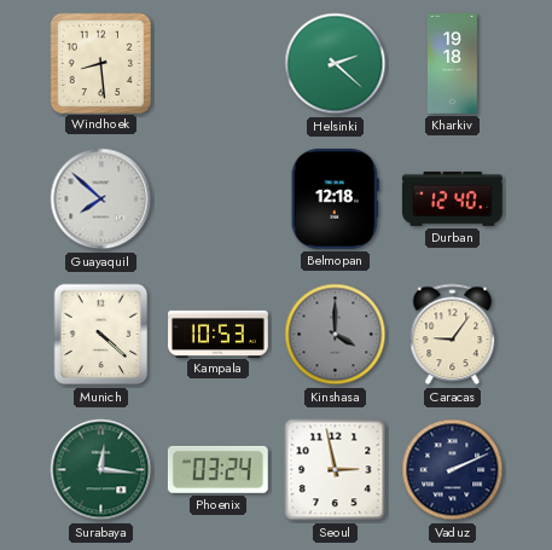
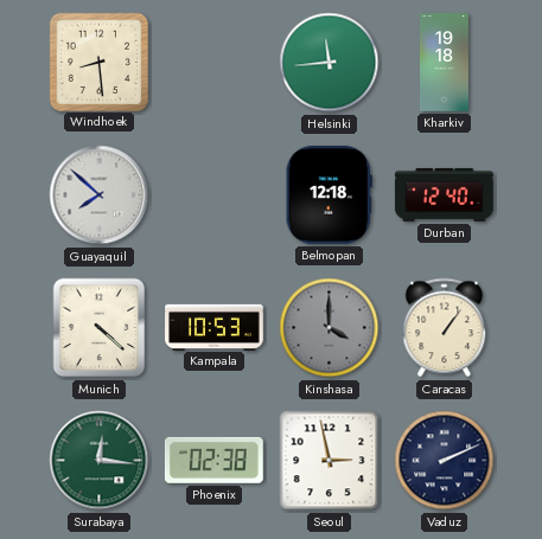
Helsinki: 2:22 -> 11:44 (330, 63)
Caracas: 9:06 -> 1:06 (445, 328)
Phoenix: 03:24 -> 02:38 (213, 460)
